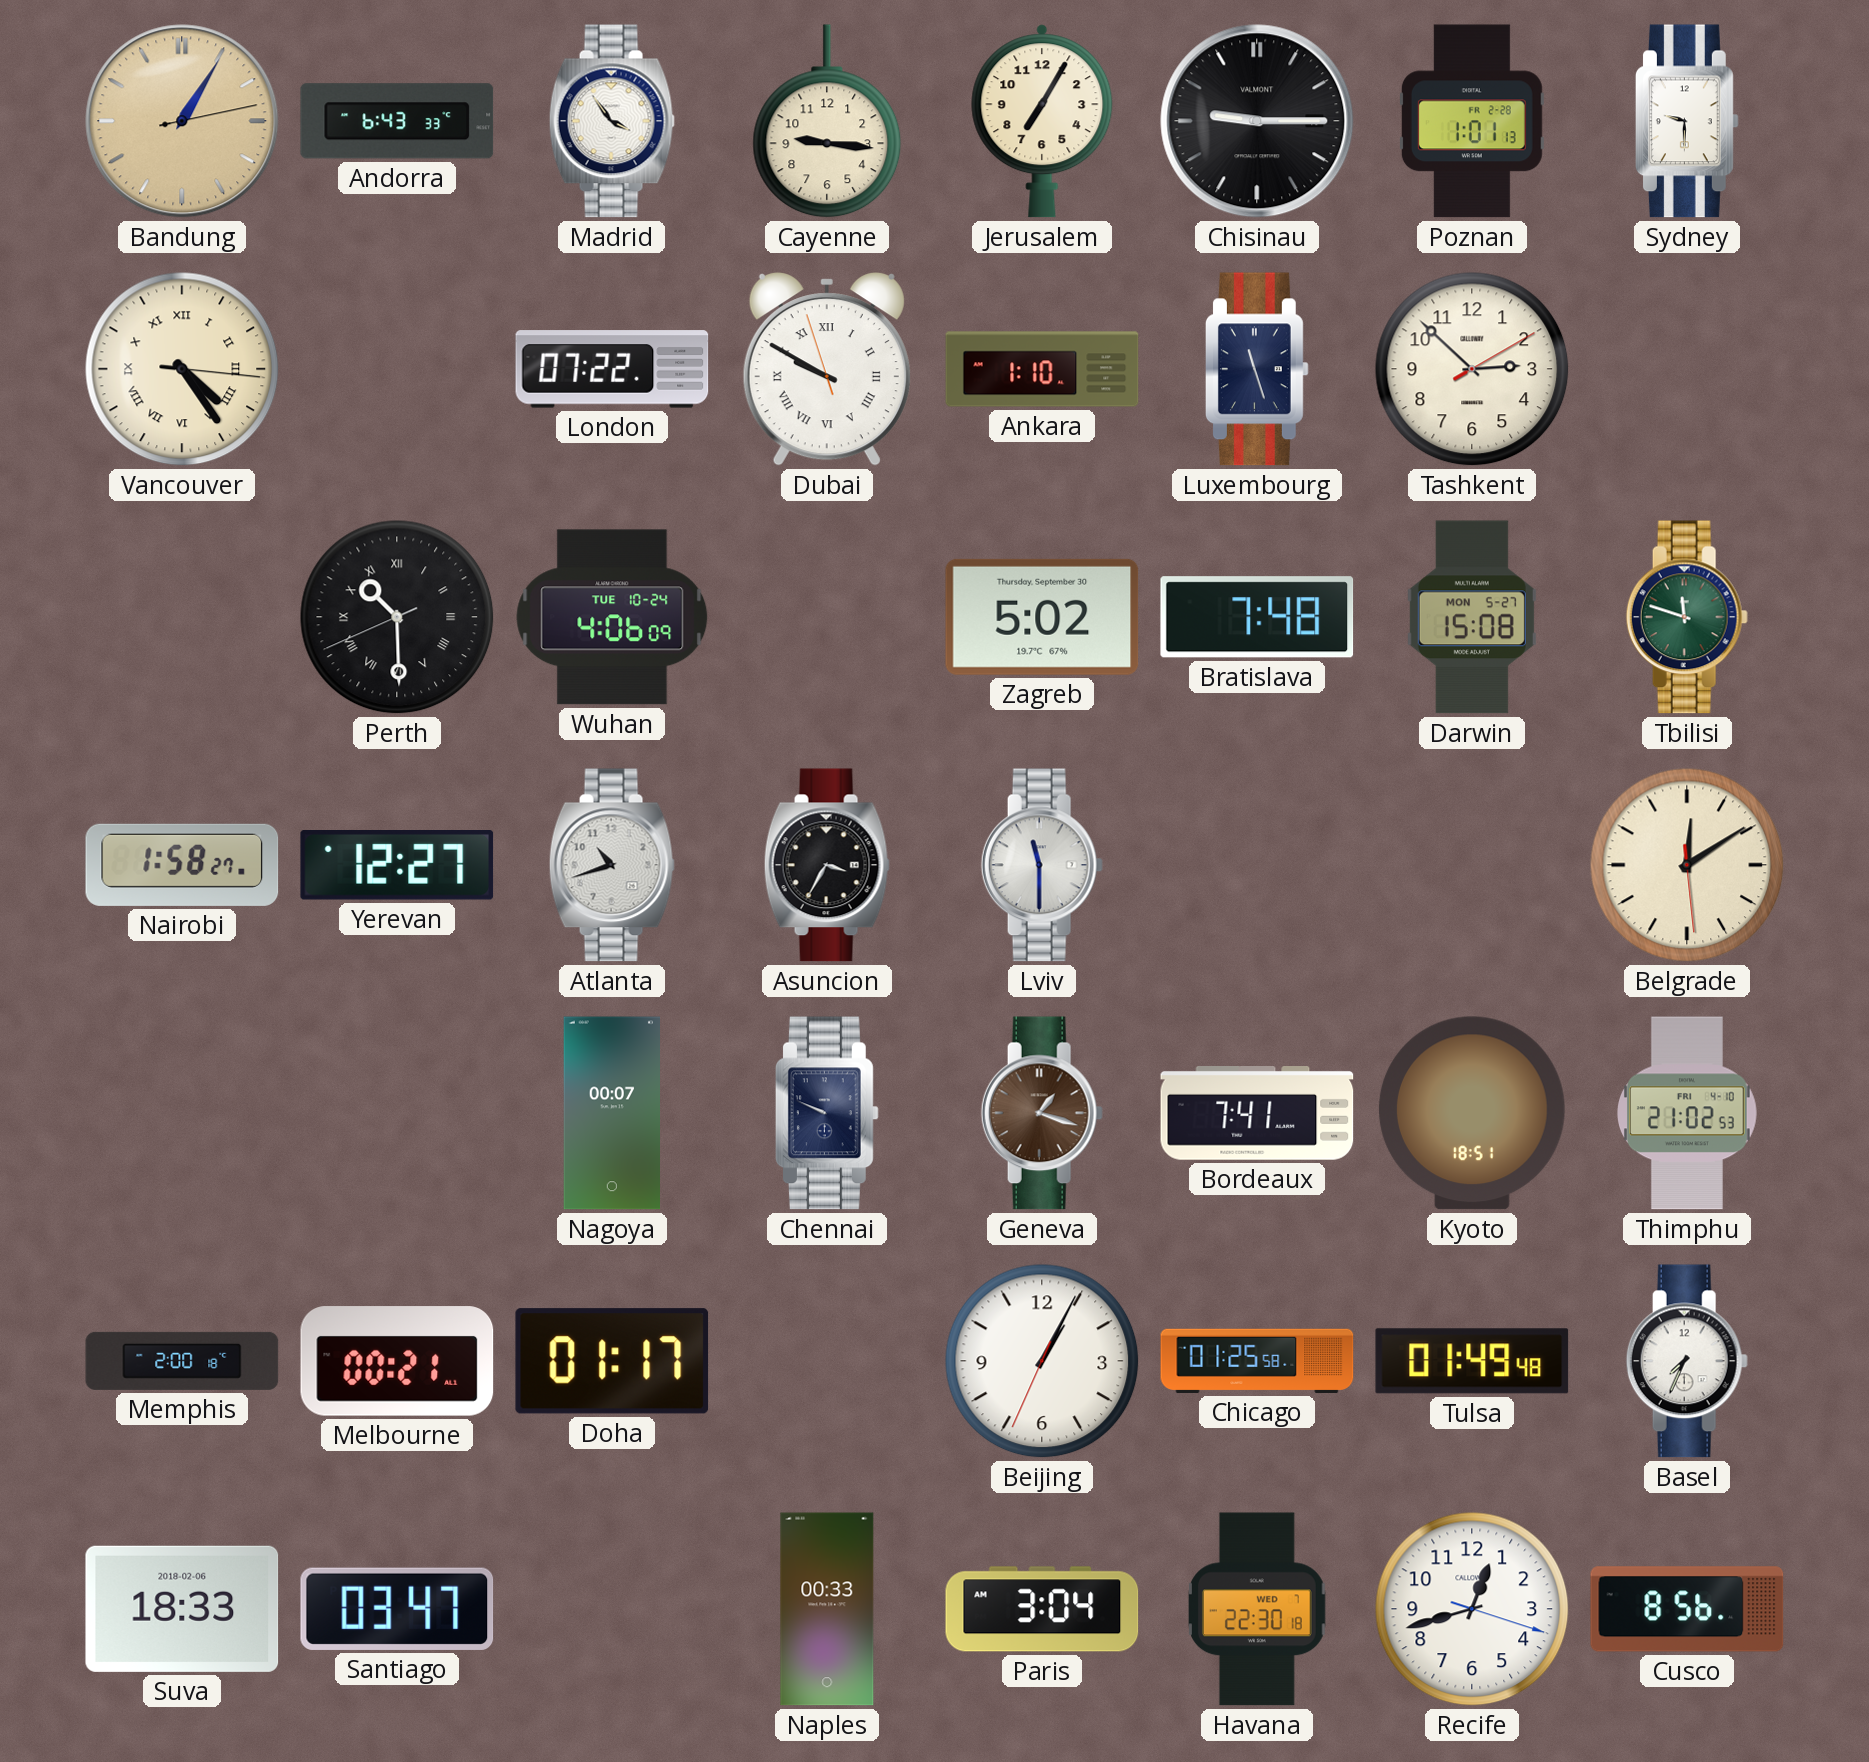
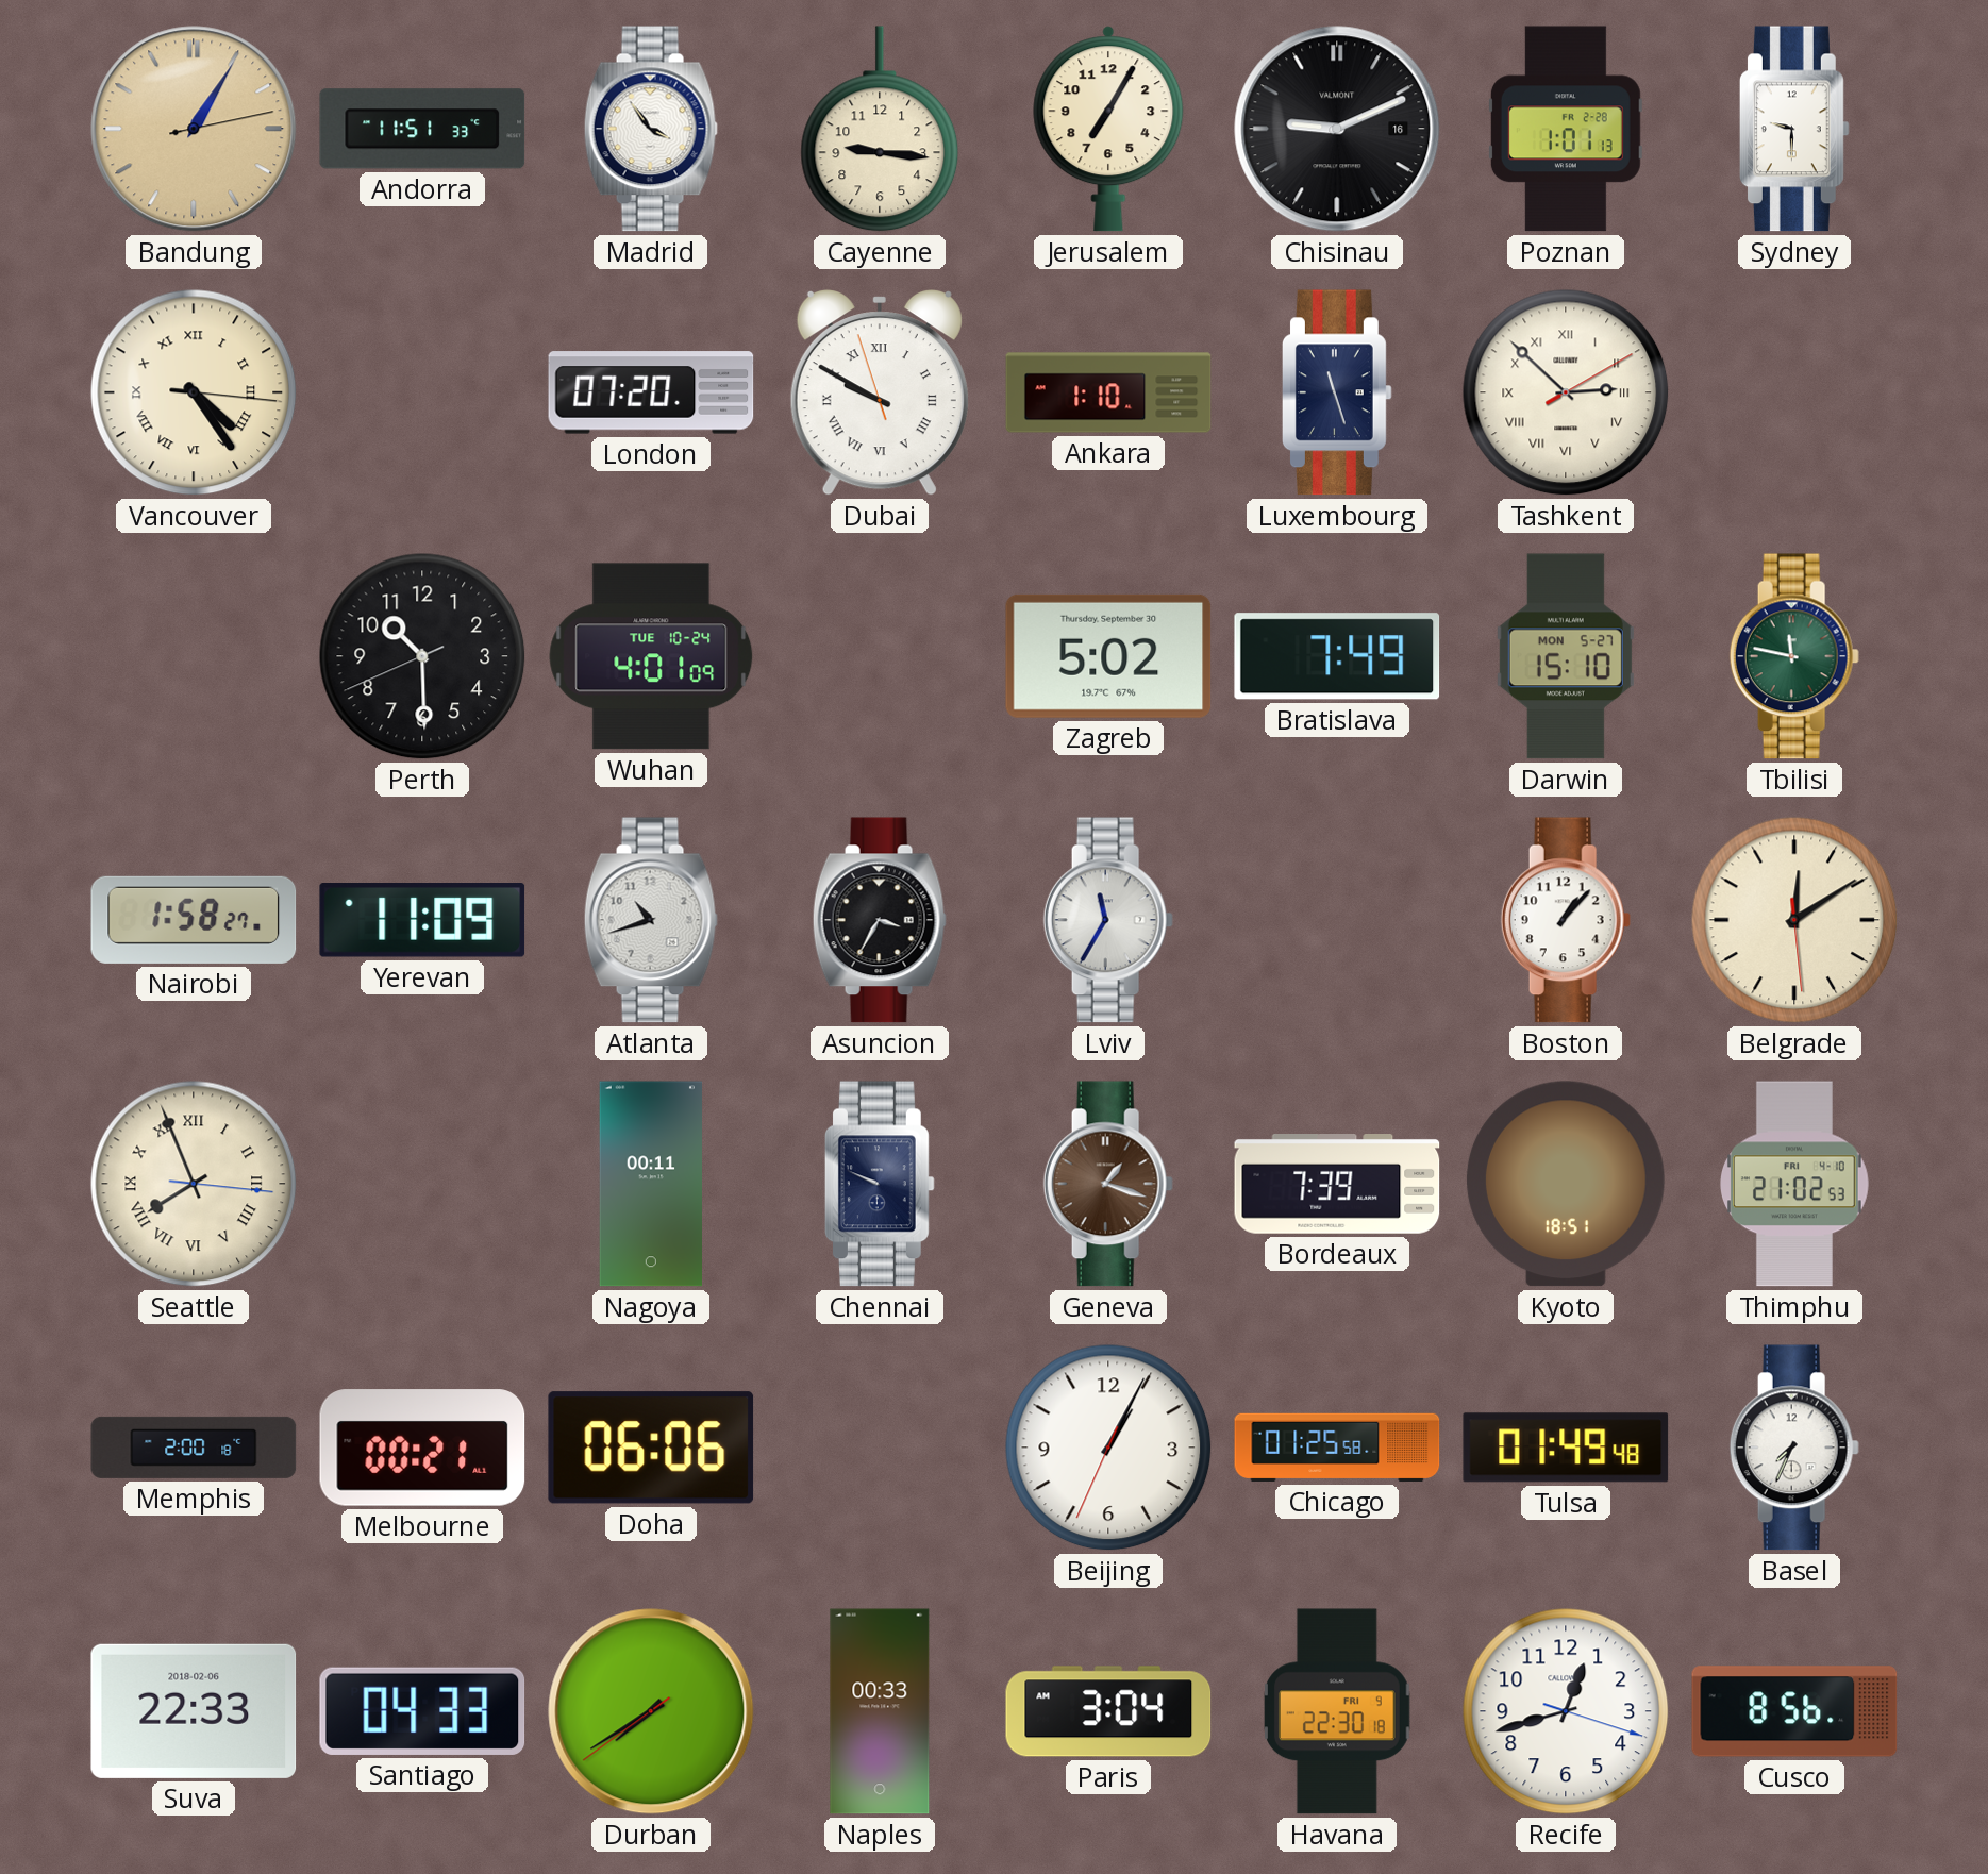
Andorra: 6:43 -> 11:51 (422, 129)
Chisinau: 9:15 -> 9:11 (1337, 129)
London: 07:22 -> 07:20 (651, 392)
Tashkent numerals: Arabic -> Roman (1566, 392)
Perth numerals: Roman -> Arabic (422, 656)
Wuhan: 4:06 -> 4:01 (651, 656)
Bratislava: 7:48 -> 7:49 (1337, 656)
Darwin: 15:08 -> 15:10 (1566, 656)
Tbilisi: 11:48 -> 11:47 (1794, 656)
Yerevan: 12:27 -> 11:09 (422, 921)
Lviv: 11:30 -> 11:35 (1108, 920)
Boston: none -> 1:07 (1566, 920)
Seattle: none -> 7:56 (194, 1184)
Nagoya: 00:07 -> 00:11 (650, 1184)
Bordeaux: 7:41 -> 7:39 (1337, 1185)
Doha: 01:17 -> 06:06 (651, 1448)
Suva: 18:33 -> 22:33 (194, 1711)
Santiago: 03:47 -> 04:33 (422, 1711)
Durban: none -> 7:39 (651, 1711)
Havana date: WED 7 -> FRI 9 (1337, 1711)
